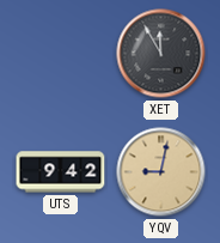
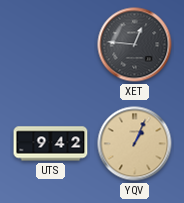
XET: 11:55 -> 12:46 (135, 45)
YQV: 9:02 -> 1:04 (135, 144)
